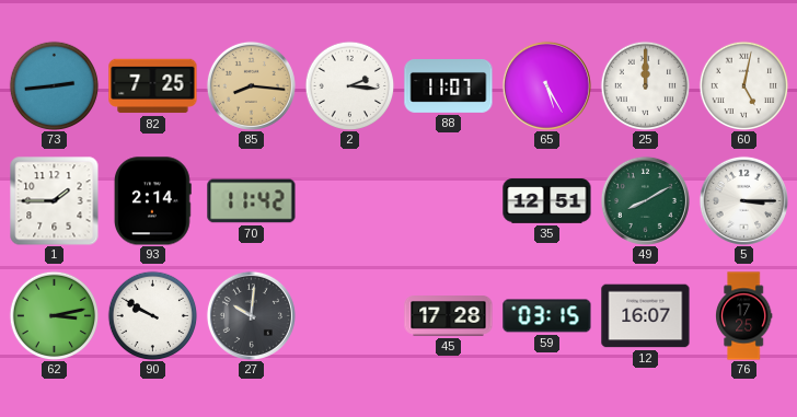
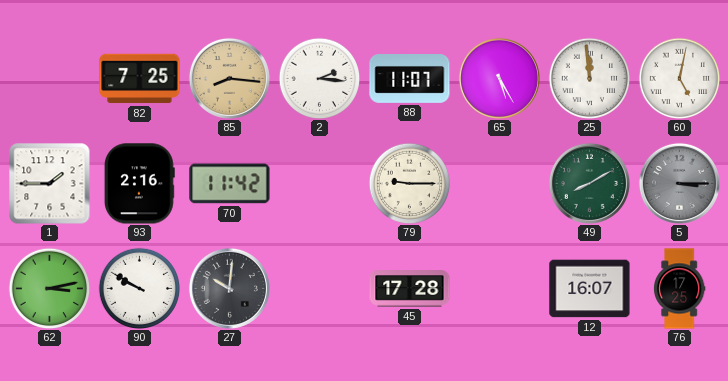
73: 2:44 -> none (54, 85)
25: 12:00 -> 11:59 (589, 78)
93: 2:14 -> 2:16 (139, 184)
79: none -> 9:15 (409, 183)
35: 12:51 -> none (547, 201)
5 dial: white -> grey (679, 183)
59: 03:15 -> none (547, 316)
